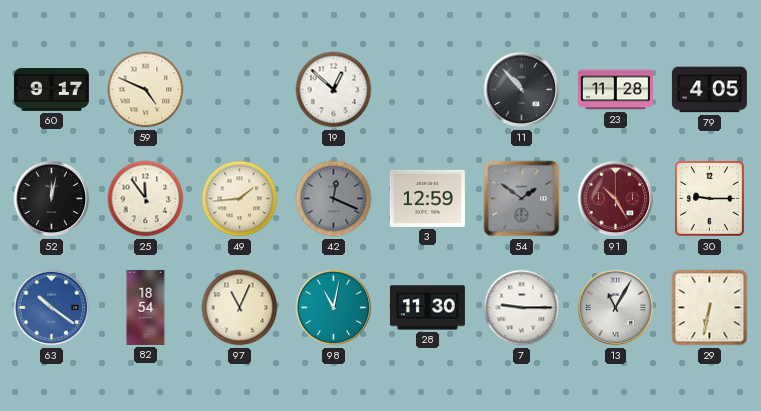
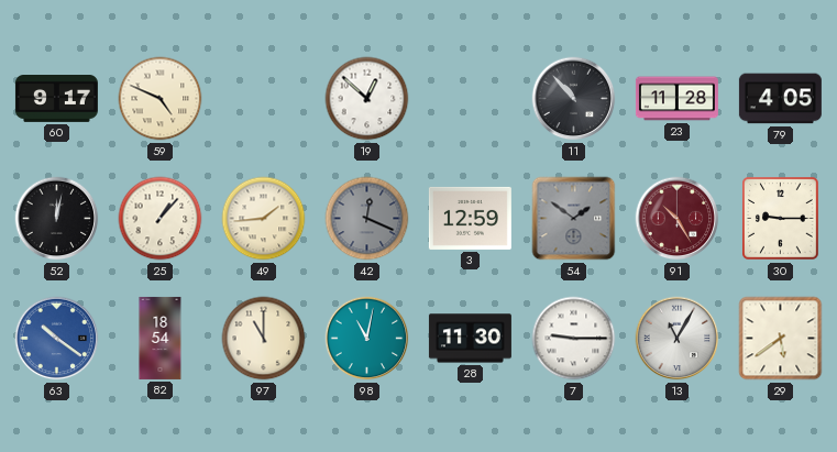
25: 11:54 -> 1:07 (161, 219)
97: 11:04 -> 11:00 (264, 339)
29: 6:32 -> 5:39 (781, 339)
